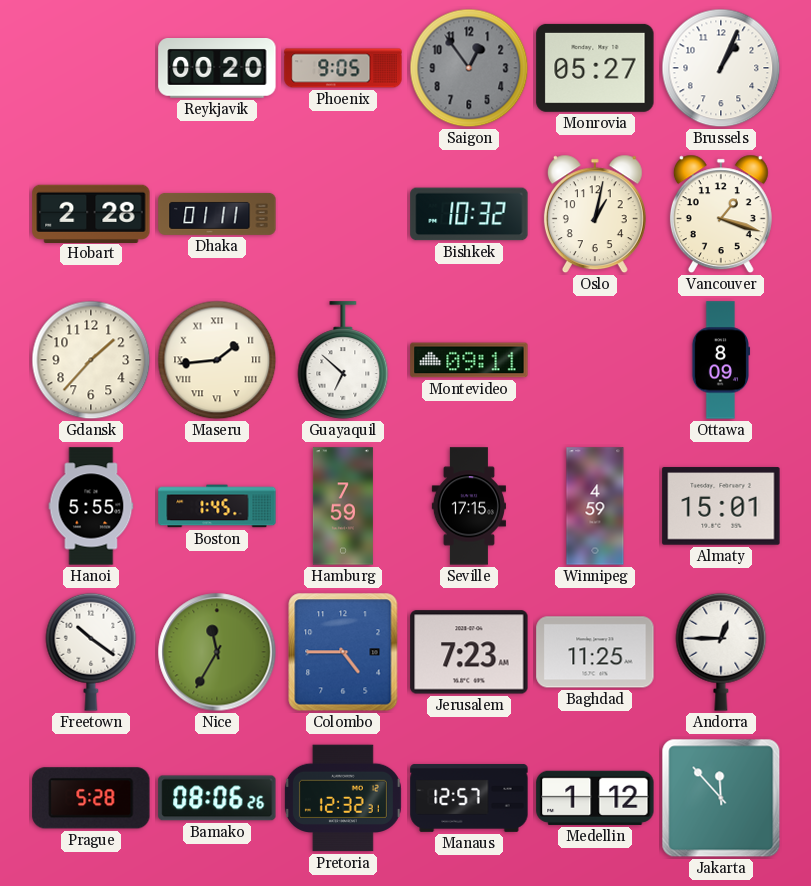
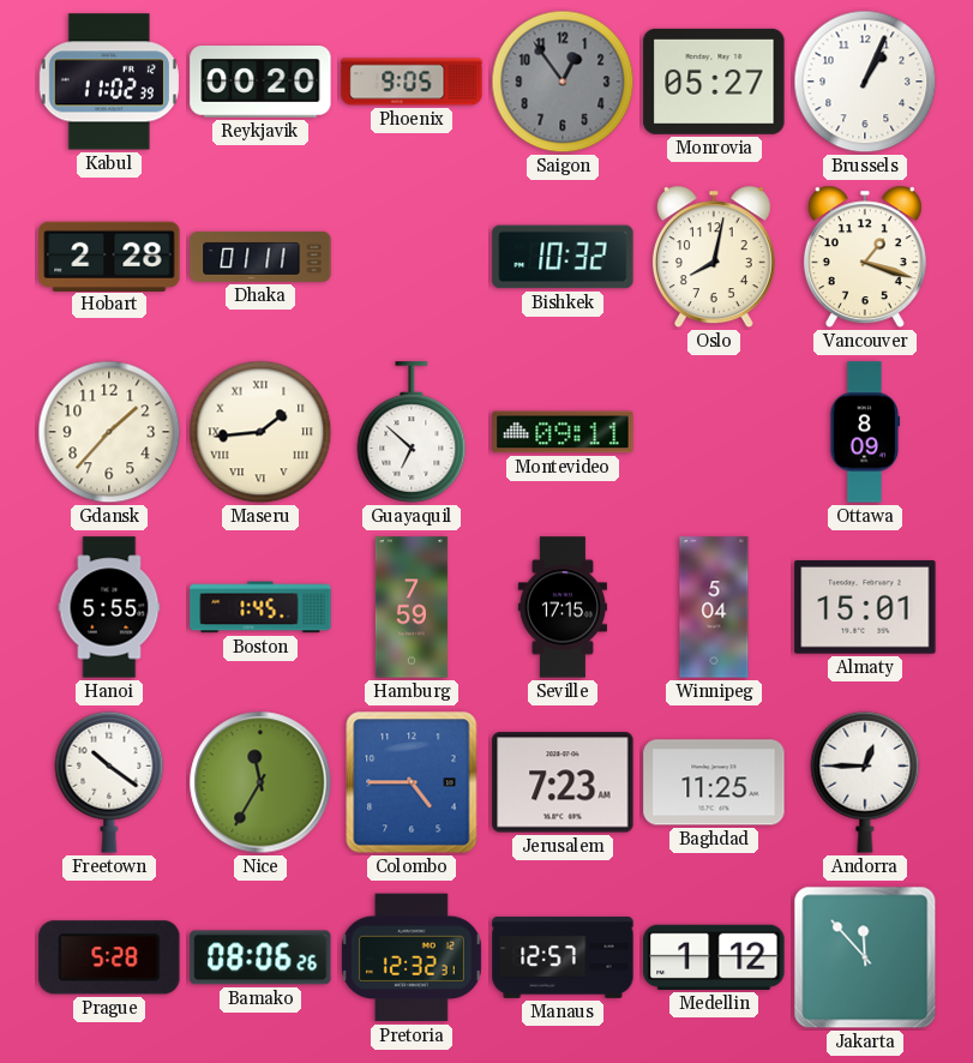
Kabul: none -> 11:02 (109, 82)
Oslo: 1:02 -> 8:02 (714, 257)
Winnipeg: 4:59 -> 5:04 (714, 607)
